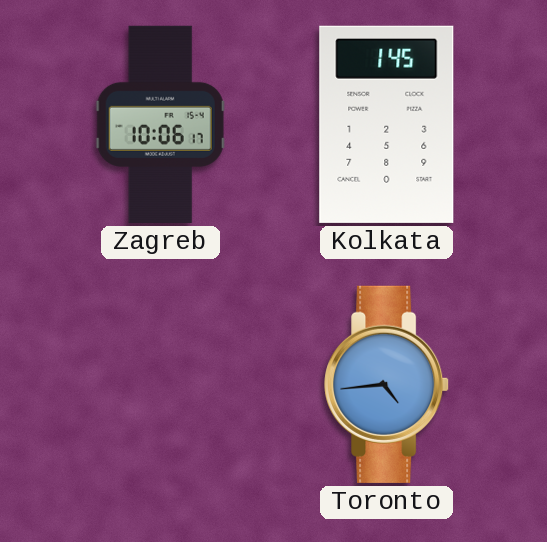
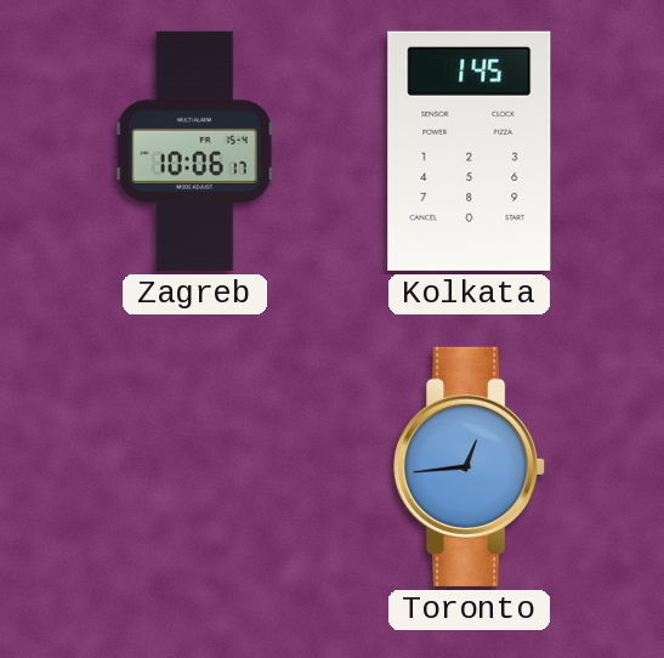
Toronto: 4:44 -> 12:44 (470, 466)
